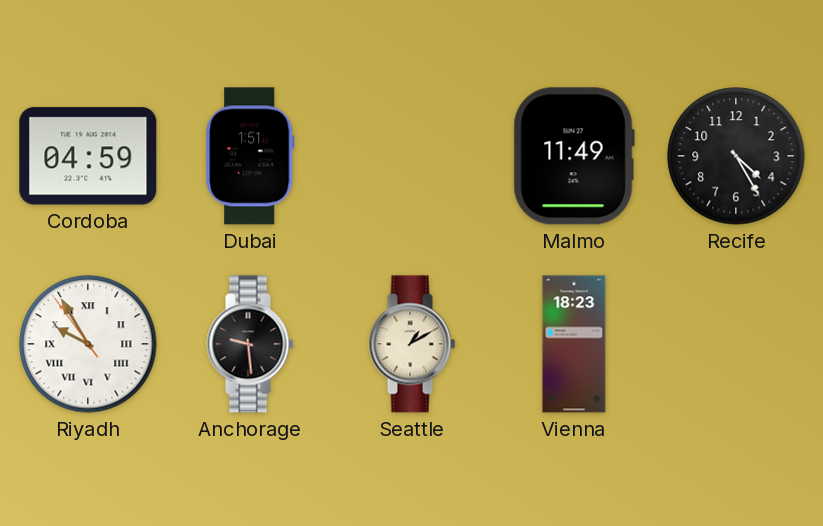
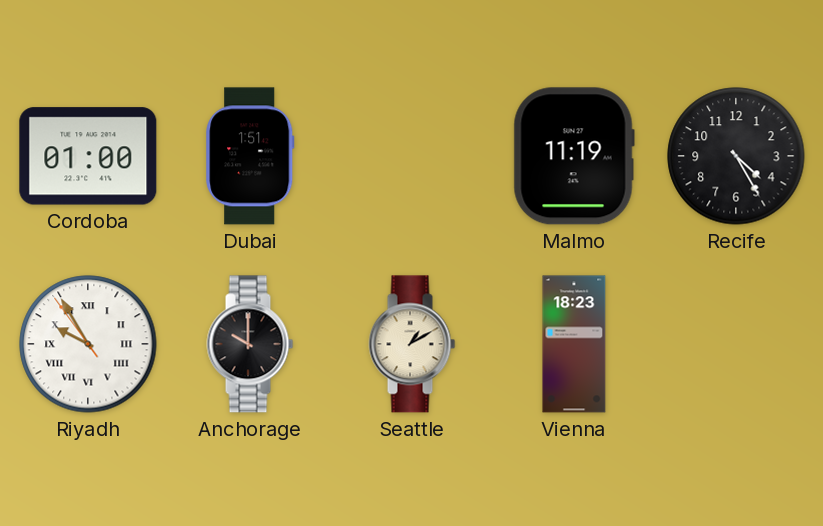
Cordoba: 04:59 -> 01:00 (88, 156)
Malmo: 11:49 -> 11:19 (574, 156)
Anchorage: 9:29 -> 10:00 (250, 344)
